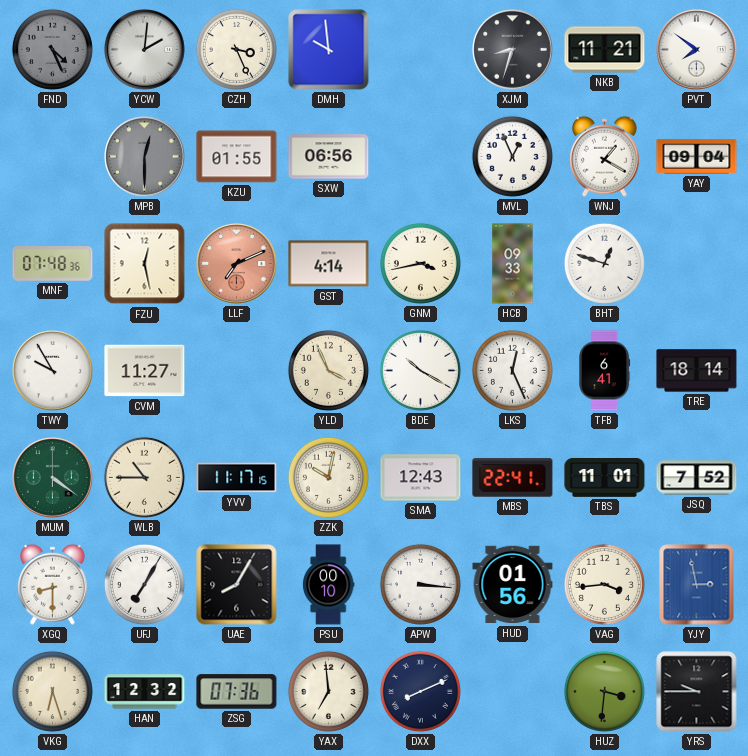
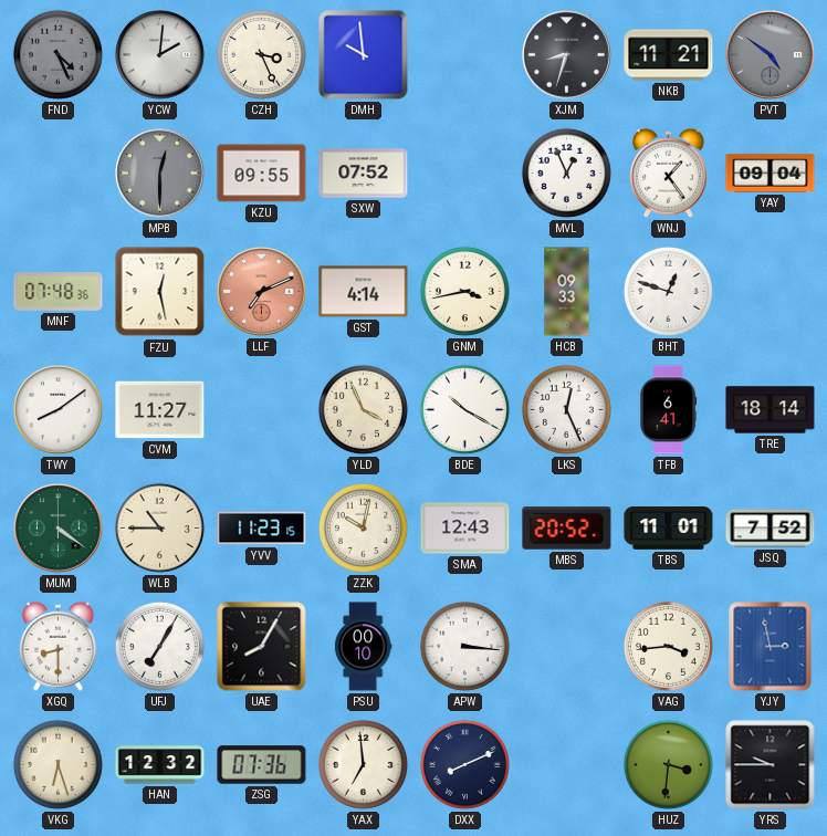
PVT: 7:51 -> 4:51 (771, 55)
PVT dial: white -> grey (771, 55)
KZU: 01:55 -> 09:55 (262, 174)
SXW: 06:56 -> 07:52 (364, 174)
WNJ: 1:20 -> 1:24 (668, 173)
TWY: 9:55 -> 8:09 (59, 410)
YVV: 11:17 -> 11:23 (262, 529)
MBS: 22:41 -> 20:52 (567, 529)
HUD: 01:56 -> none (513, 585)
